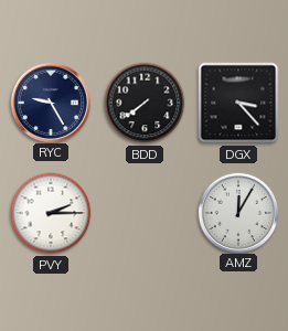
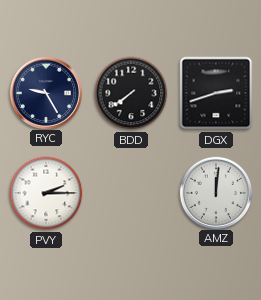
DGX: 3:23 -> 2:42 (216, 93)
AMZ: 12:05 -> 12:01 (215, 192)
